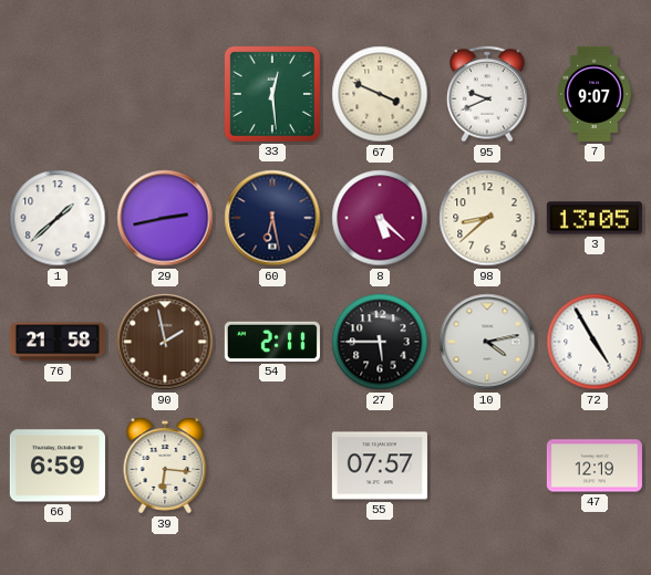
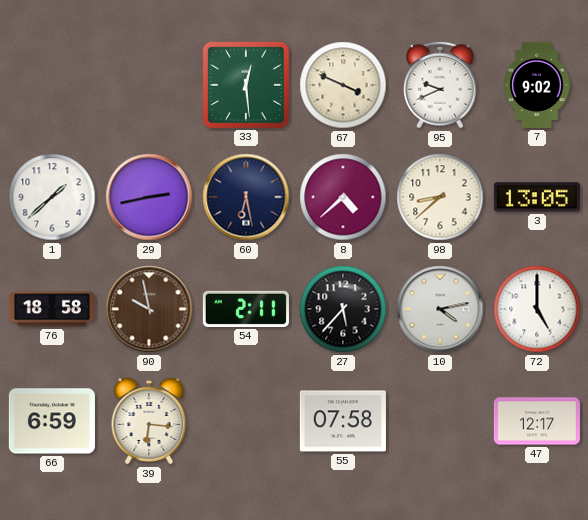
7: 9:07 -> 9:02 (537, 85)
8: 5:22 -> 4:38 (343, 197)
76: 21:58 -> 18:58 (52, 309)
90: 1:58 -> 9:58 (149, 309)
27: 5:45 -> 5:37 (343, 309)
72: 4:55 -> 5:00 (537, 309)
55: 07:57 -> 07:58 (343, 421)
47: 12:19 -> 12:17 (537, 421)
